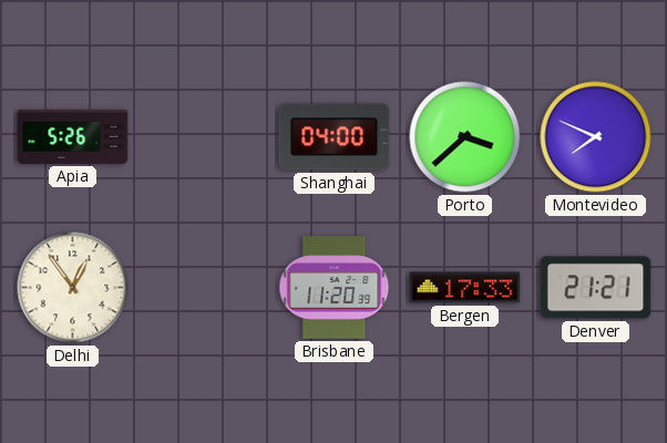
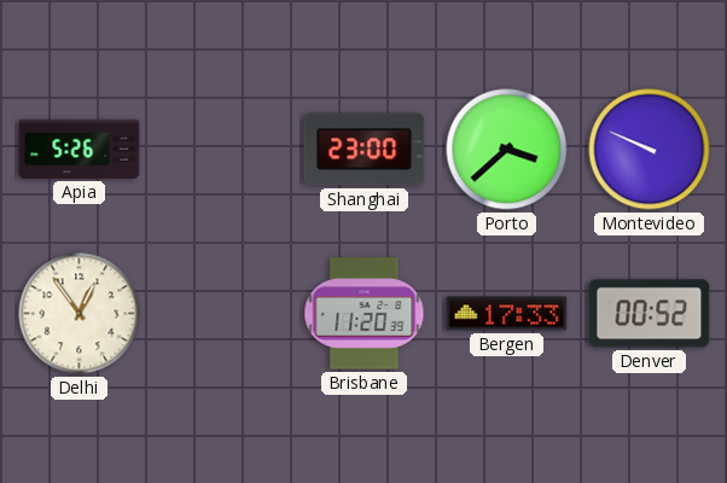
Shanghai: 04:00 -> 23:00 (365, 150)
Montevideo: 7:49 -> 9:49 (650, 150)
Denver: 21:21 -> 00:52 (650, 314)
